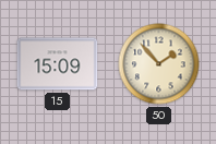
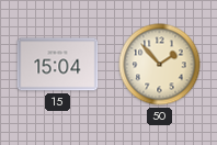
15: 15:09 -> 15:04 (58, 65)
